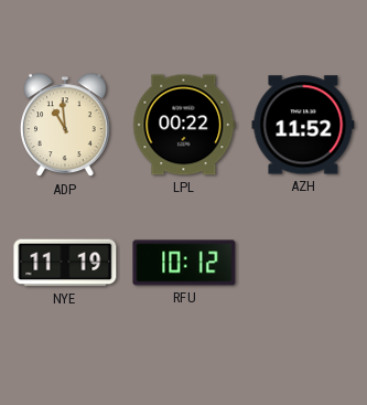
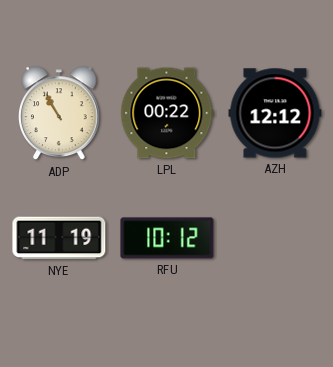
ADP: 10:59 -> 10:55 (60, 114)
AZH: 11:52 -> 12:12 (275, 113)
